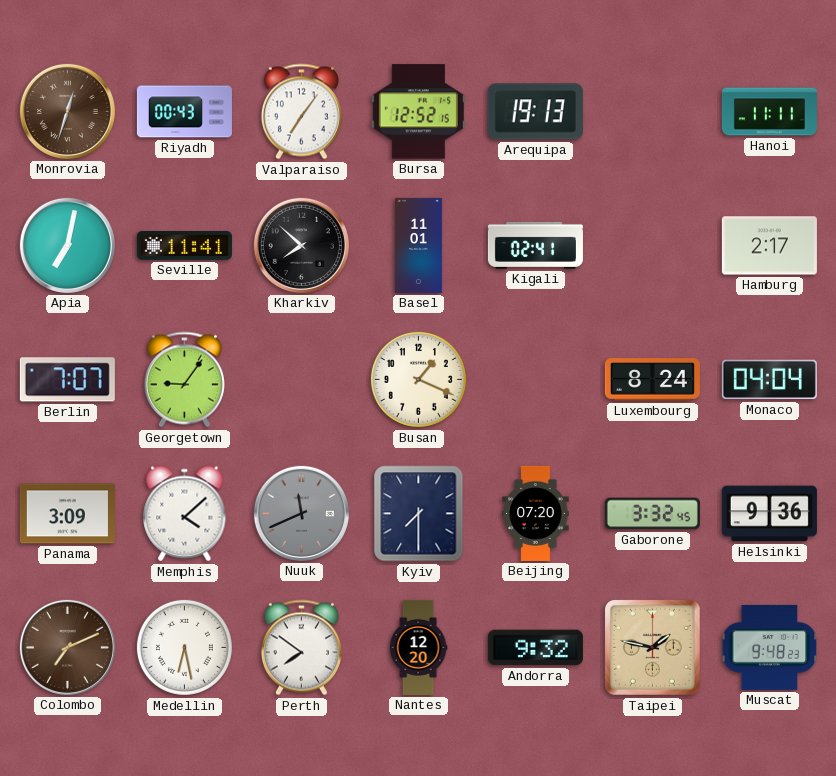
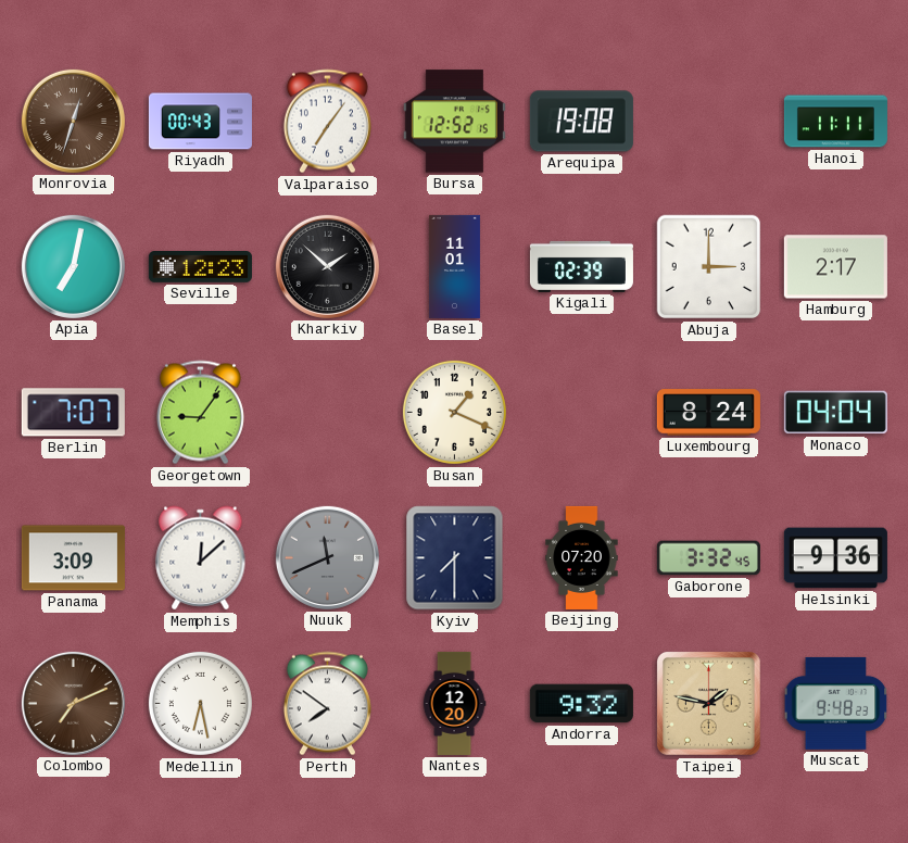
Arequipa: 19:13 -> 19:08 (581, 122)
Seville: 11:41 -> 12:23 (200, 267)
Kharkiv: 7:52 -> 1:52 (327, 266)
Kigali: 02:41 -> 02:39 (581, 266)
Abuja: none -> 3:00 (709, 267)
Memphis: 4:08 -> 12:08 (201, 558)
